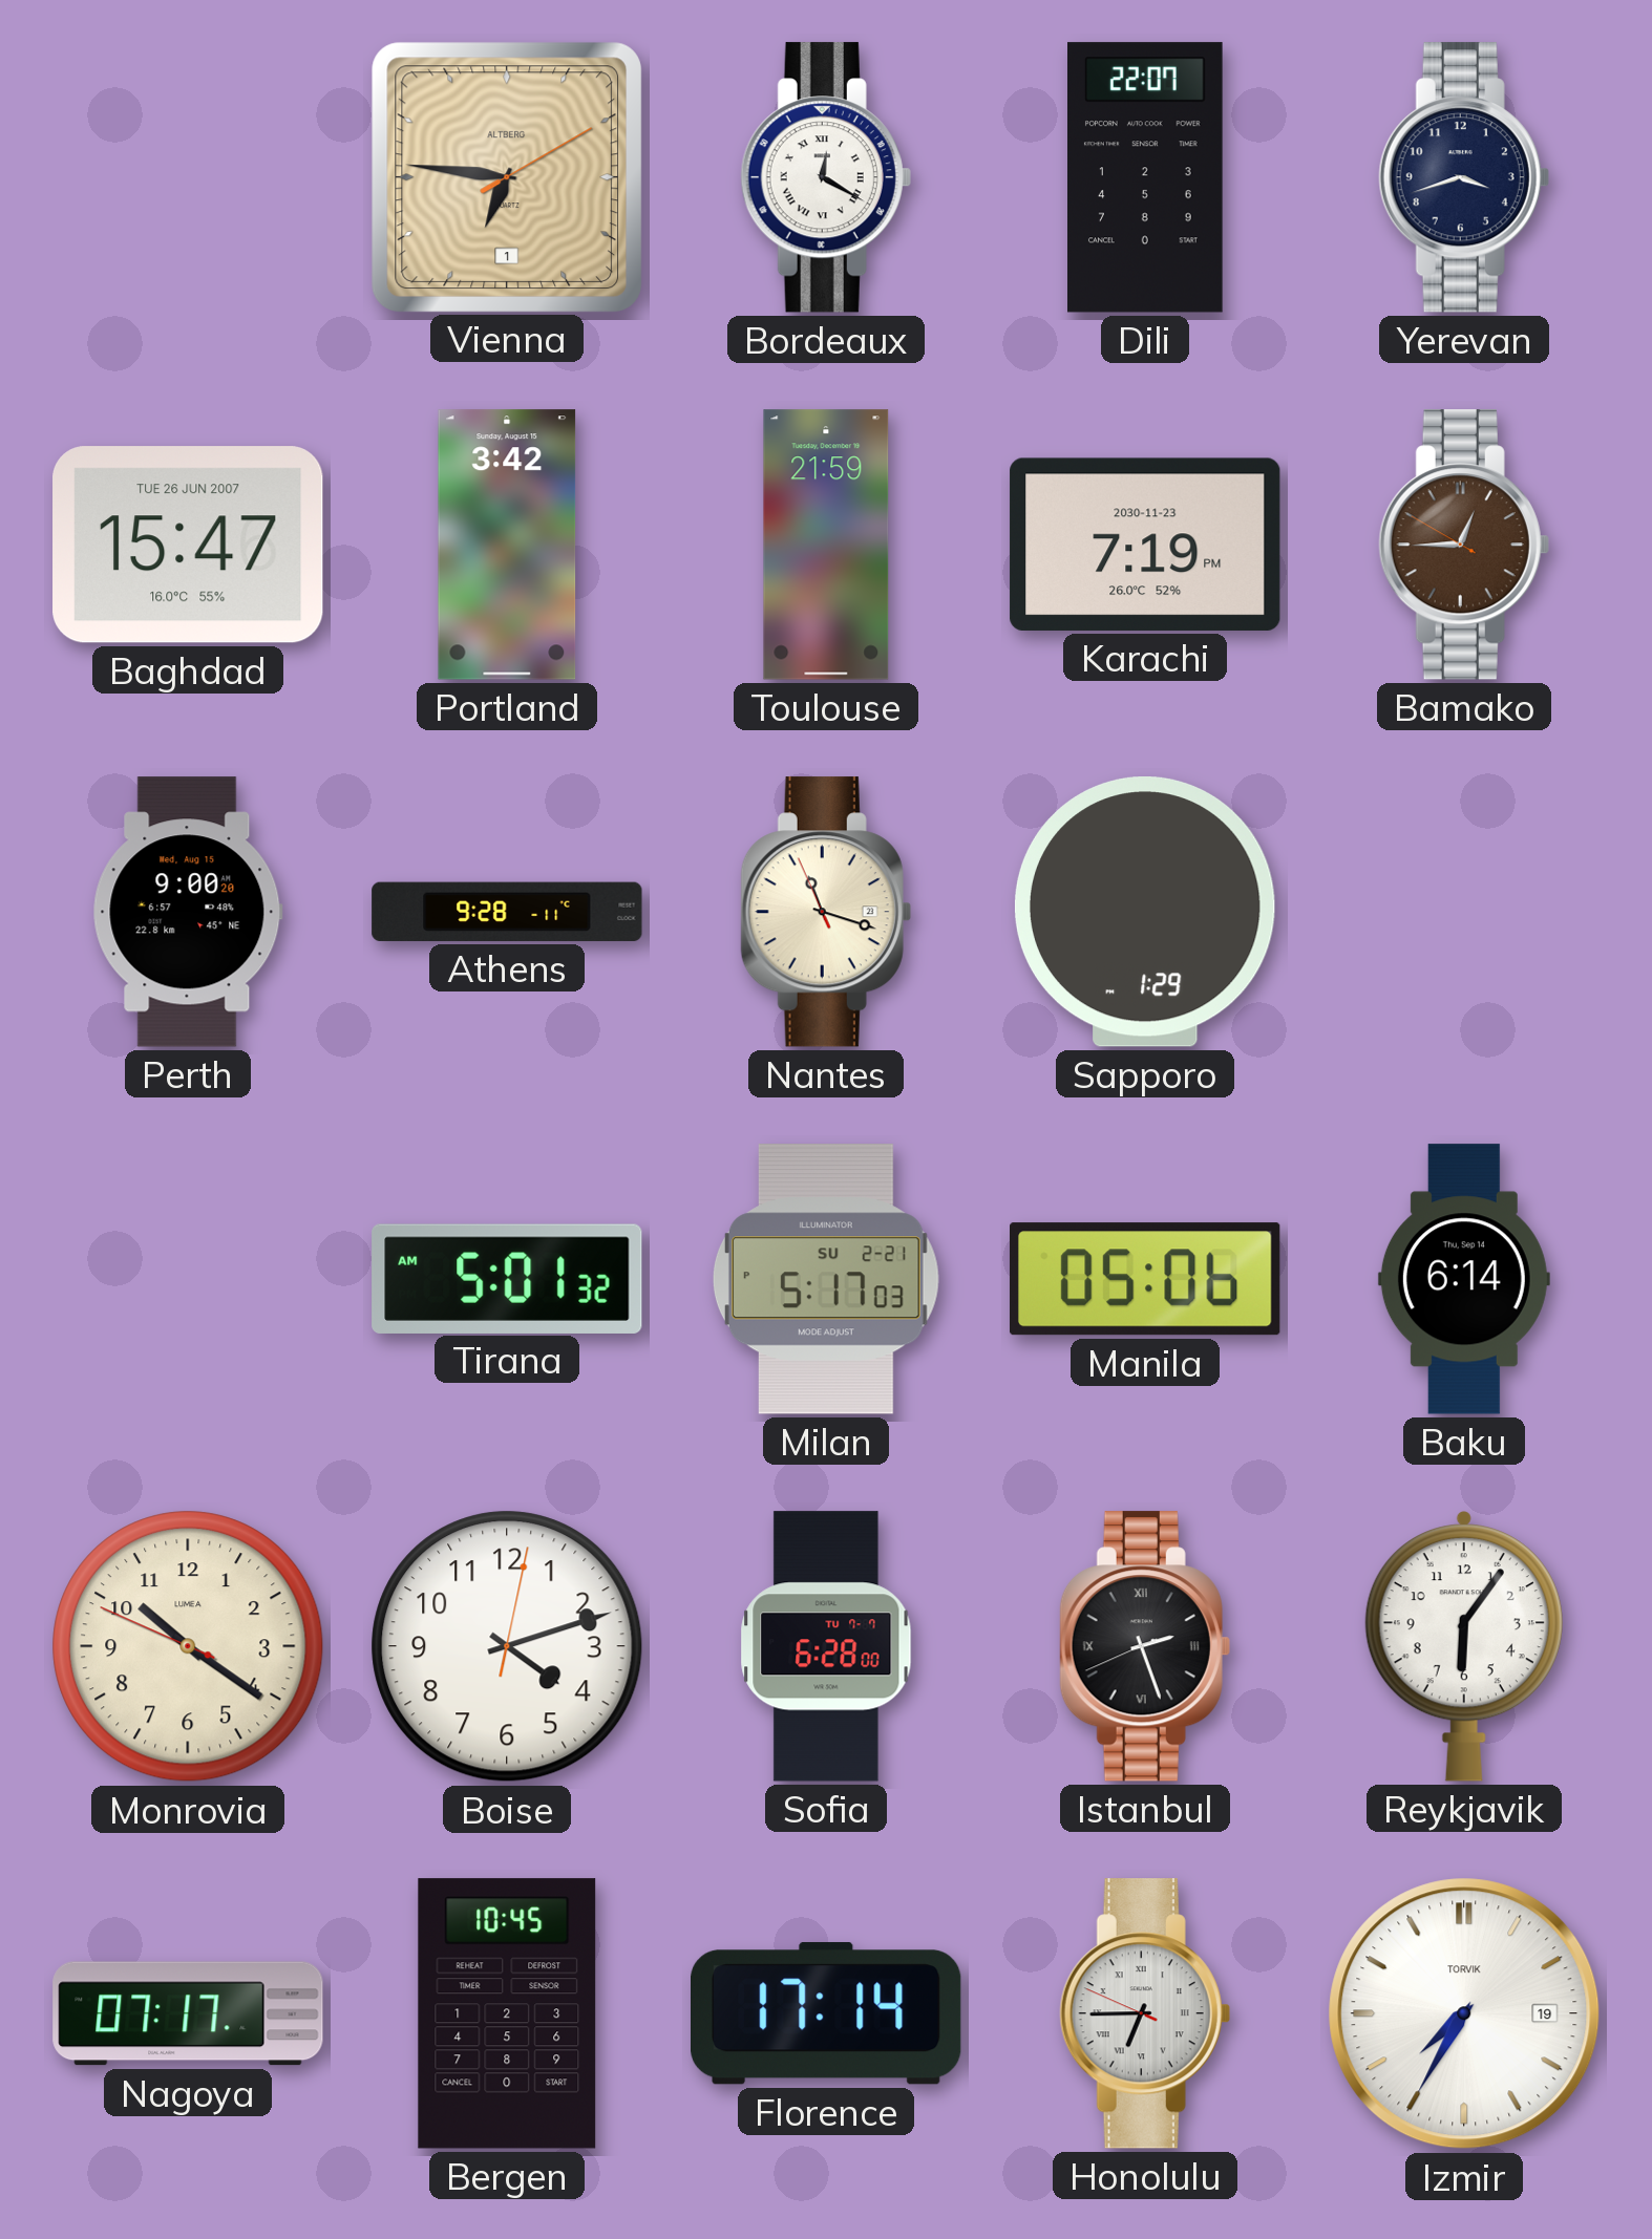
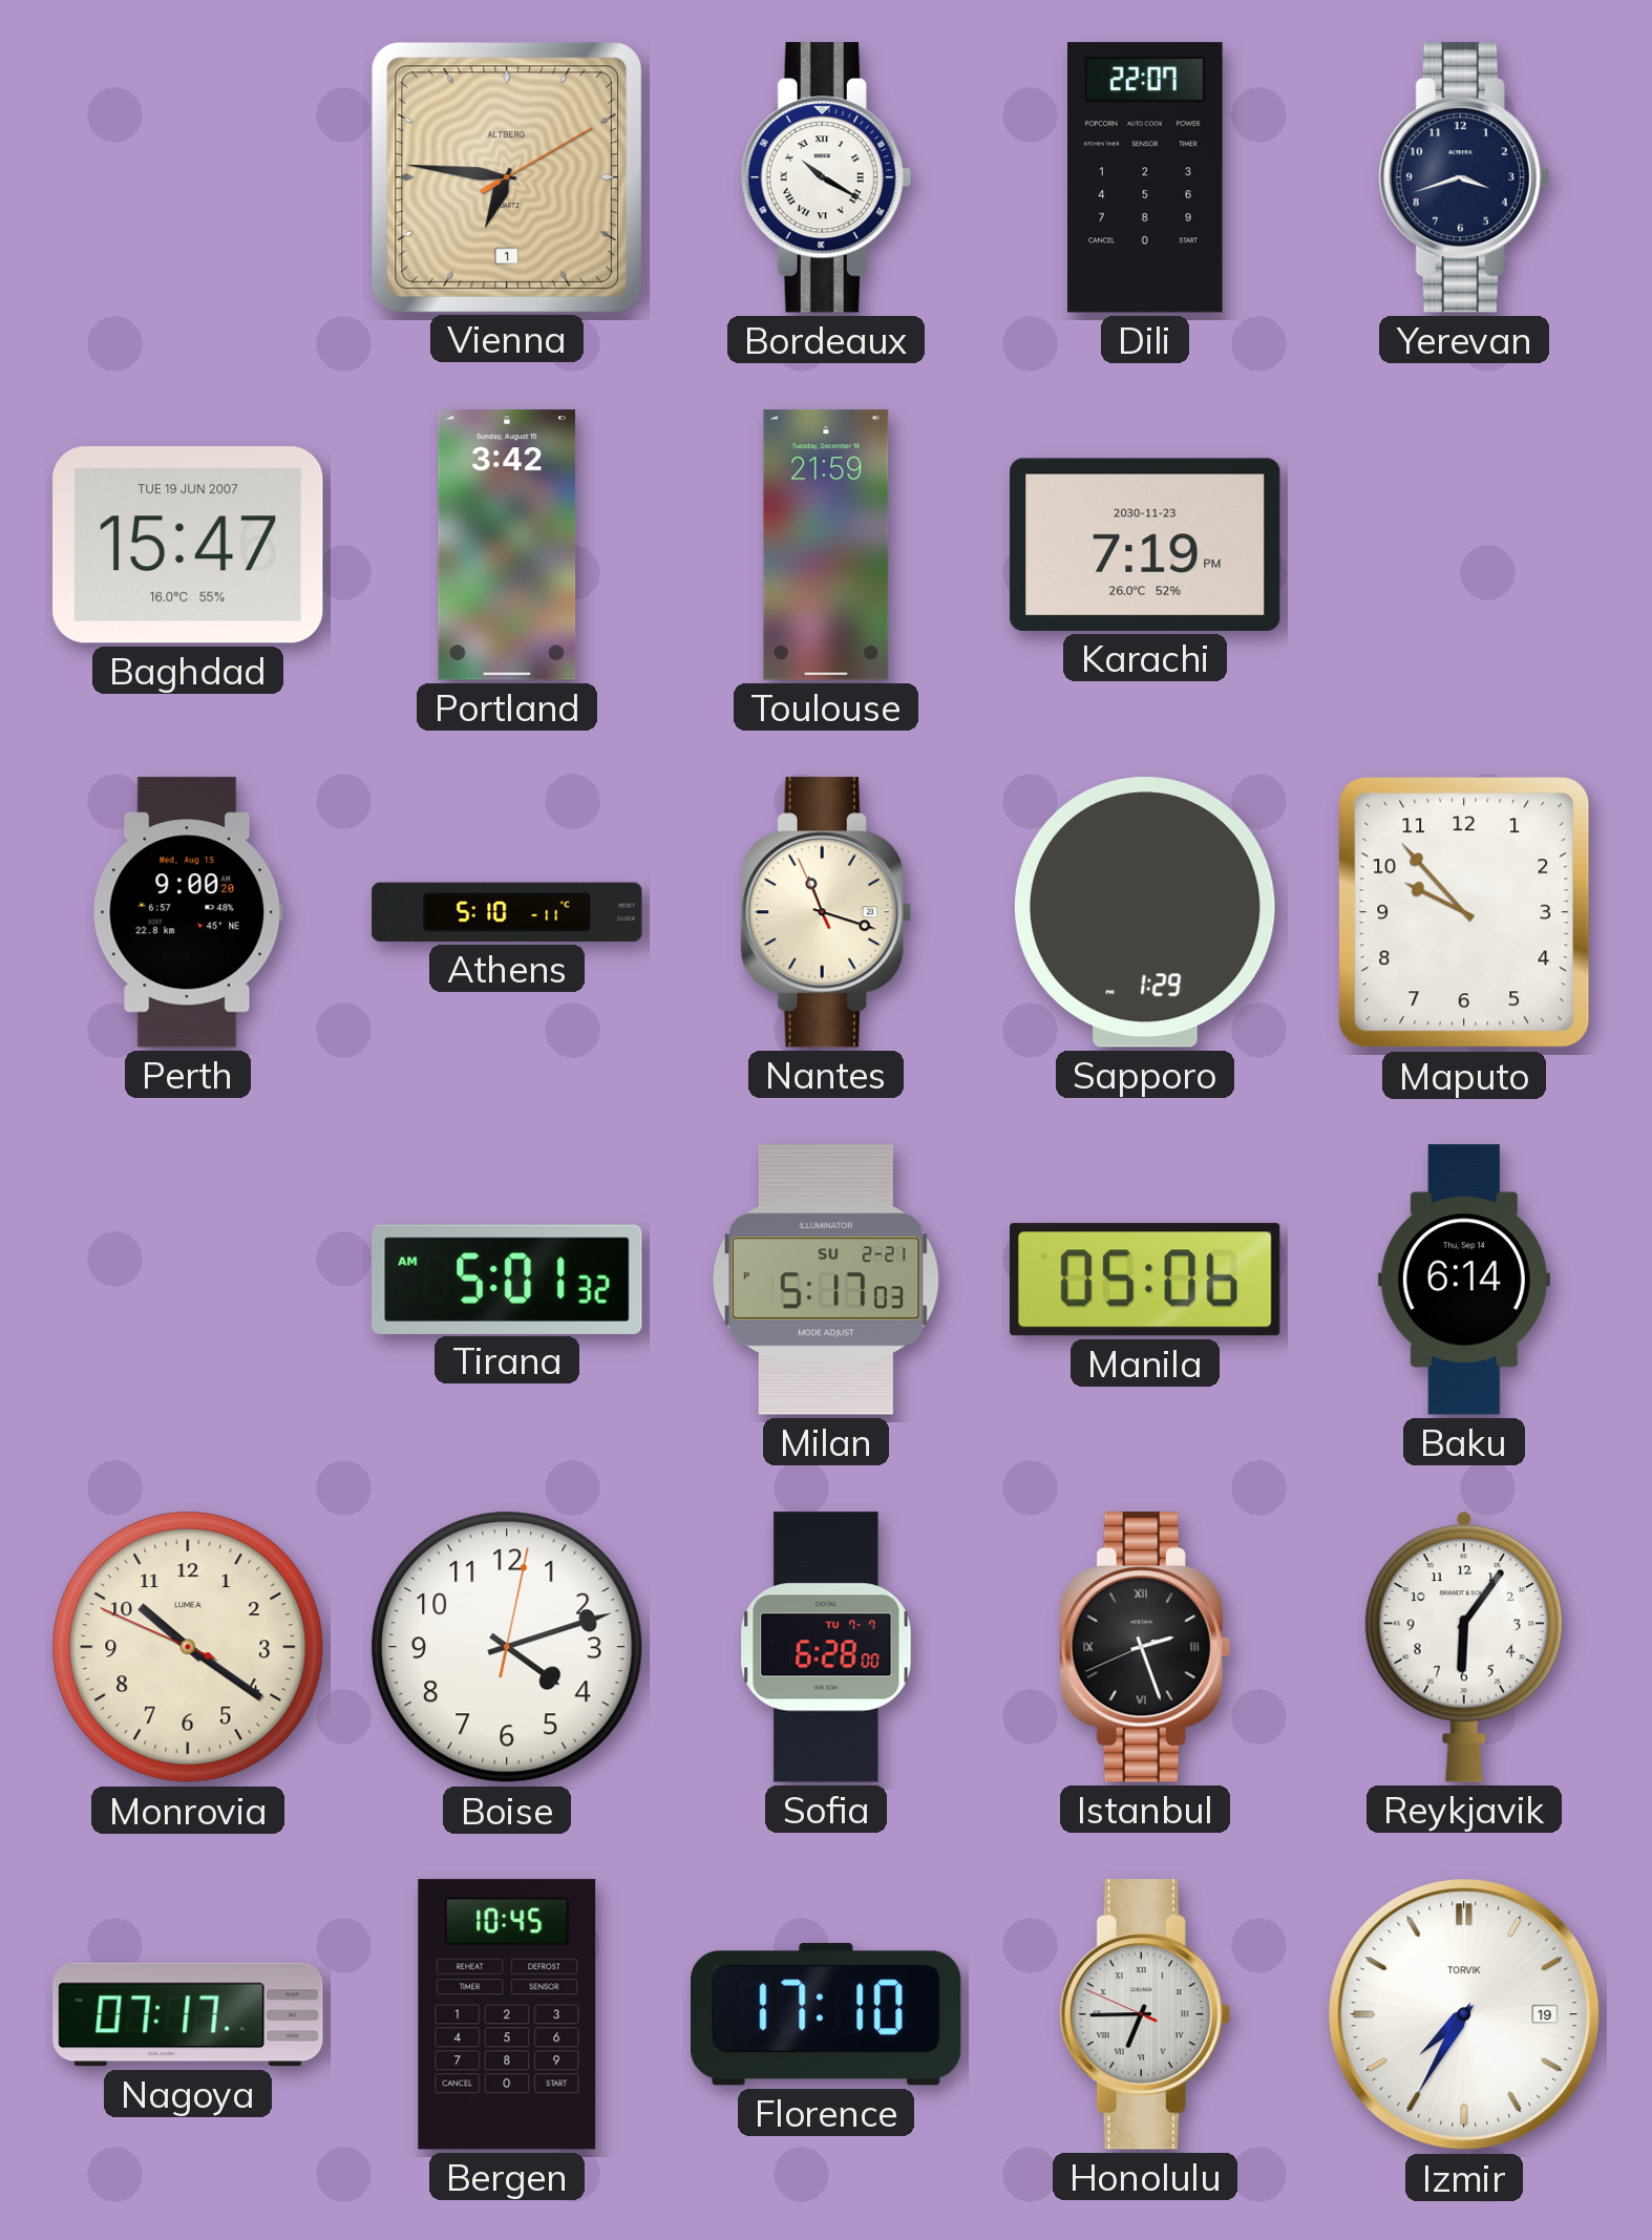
Bordeaux: 12:20 -> 10:20 (826, 177)
Baghdad date: TUE 26 JUN 2007 -> TUE 19 JUN 2007 (188, 545)
Bamako: 12:44 -> none (1464, 545)
Athens: 9:28 -> 5:10 (507, 912)
Maputo: none -> 9:53 (1464, 912)
Florence: 17:14 -> 17:10 (827, 2014)
